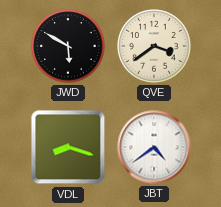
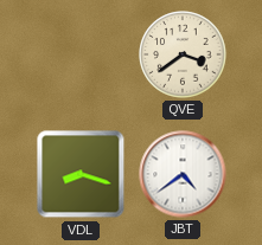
JWD: 5:50 -> none (68, 46)
